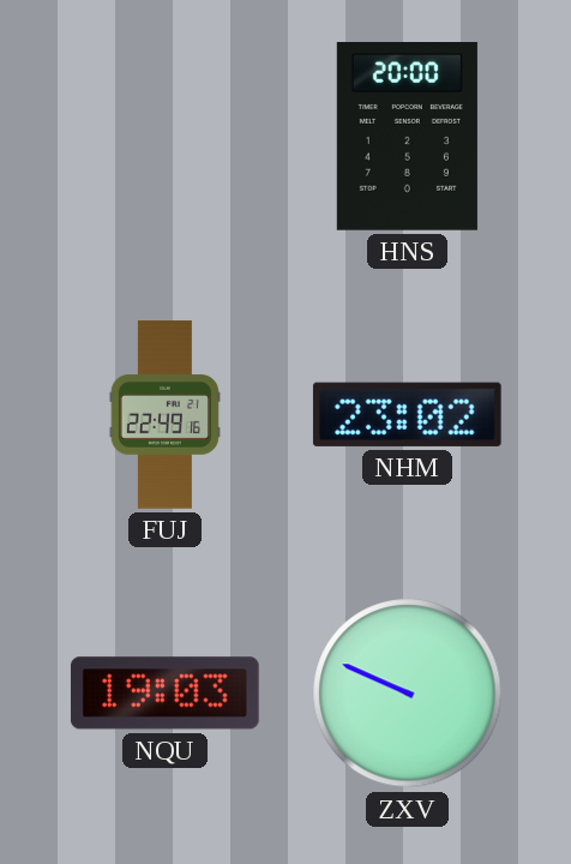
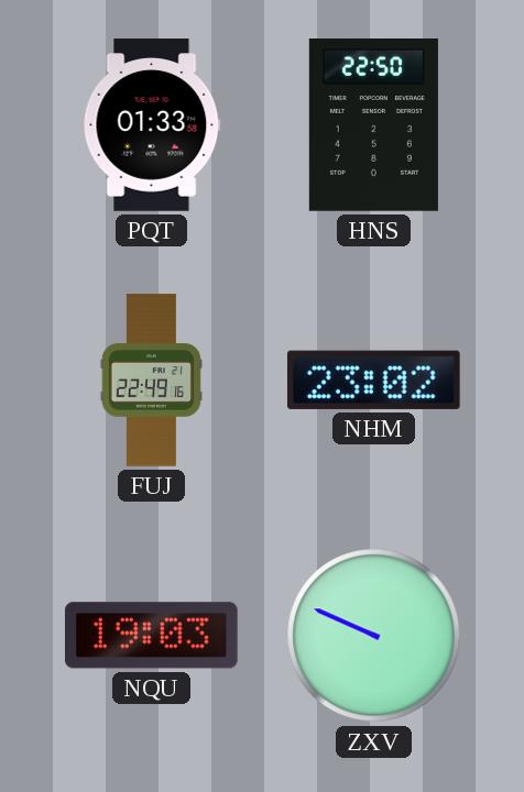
PQT: none -> 01:33 (152, 125)
HNS: 20:00 -> 22:50 (373, 125)
